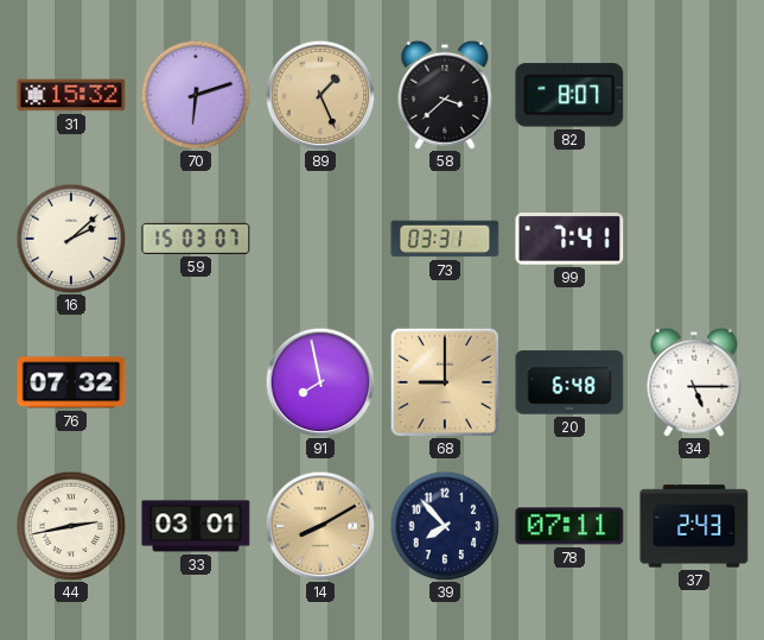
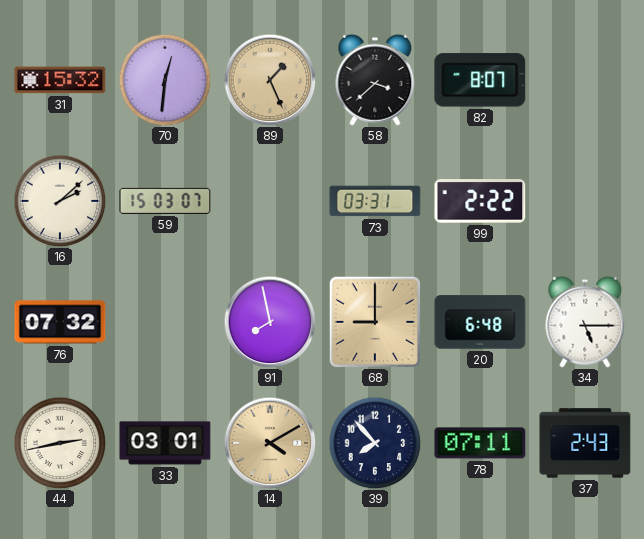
70: 6:12 -> 12:31 (165, 80)
99: 7:41 -> 2:22 (480, 201)
14: 8:10 -> 4:10 (270, 443)
